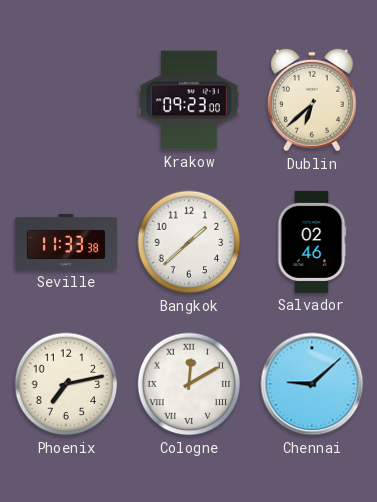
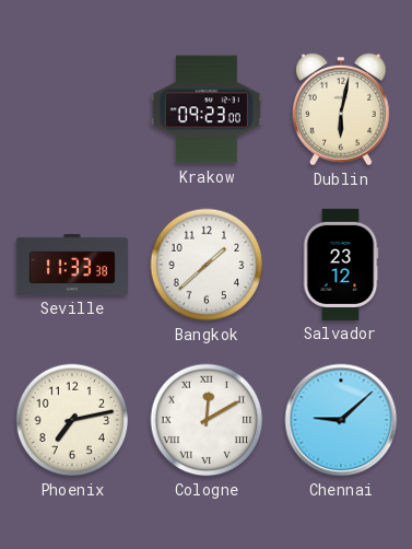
Dublin: 6:38 -> 6:02 (342, 109)
Salvador: 02:46 -> 23:12 (341, 265)
